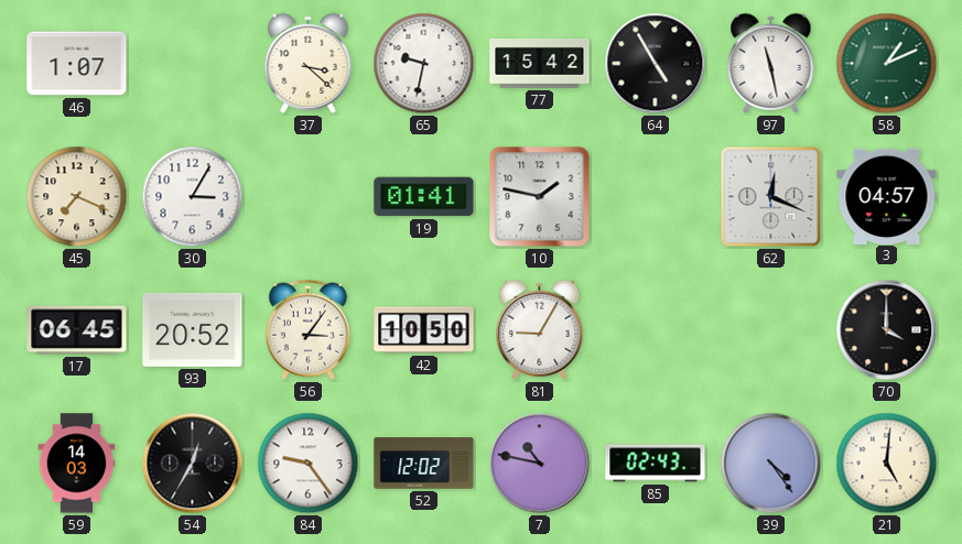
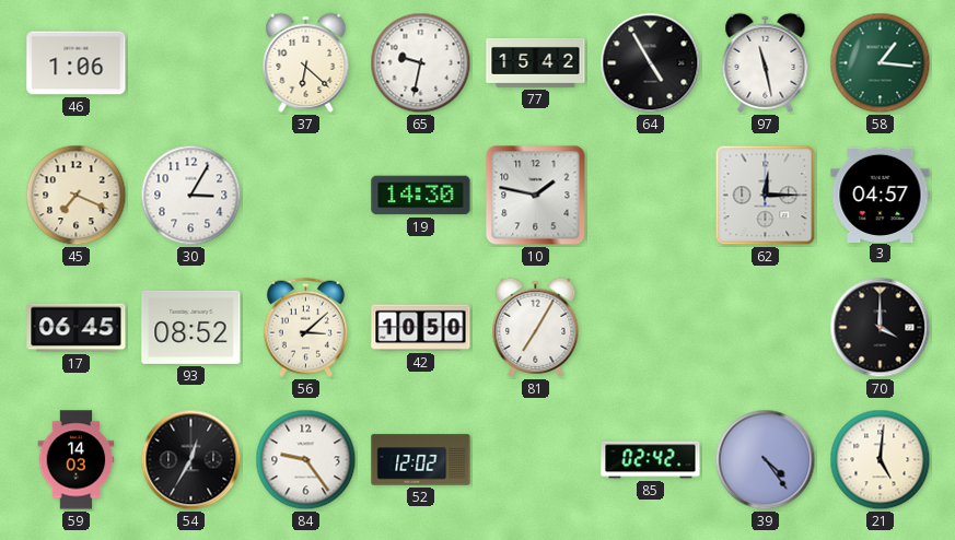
46: 1:07 -> 1:06 (77, 63)
37: 3:22 -> 6:22 (306, 62)
58: 1:11 -> 1:16 (881, 63)
19: 01:41 -> 14:30 (421, 196)
62: 12:19 -> 12:15 (766, 196)
93: 20:52 -> 08:52 (191, 327)
56: 3:06 -> 3:08 (305, 327)
81: 9:05 -> 7:05 (536, 327)
7: 10:47 -> none (540, 464)
85: 02:43 -> 02:42 (651, 460)
